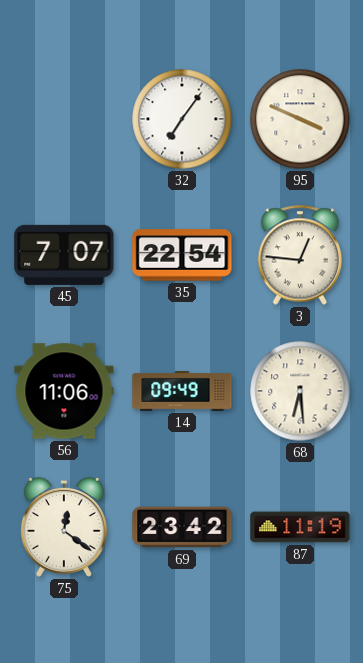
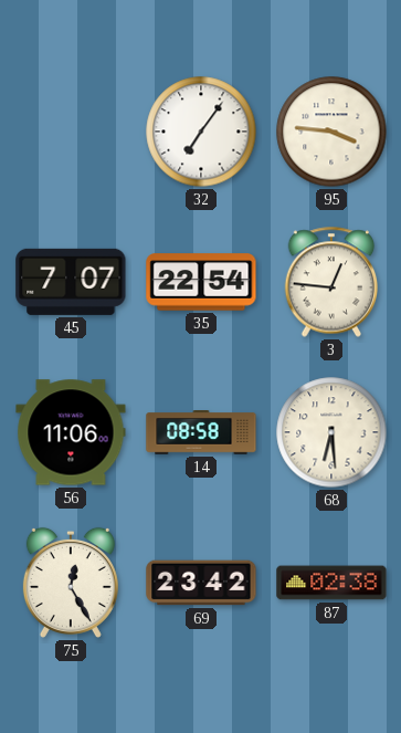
95: 3:49 -> 3:46 (331, 132)
14: 09:49 -> 08:58 (201, 433)
75: 12:21 -> 12:25 (71, 583)
87: 11:19 -> 02:38 (331, 583)
